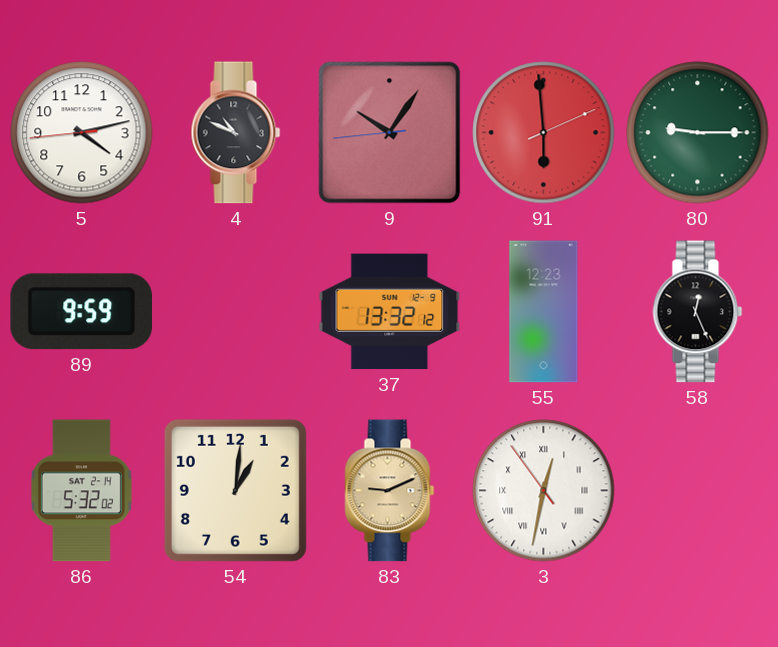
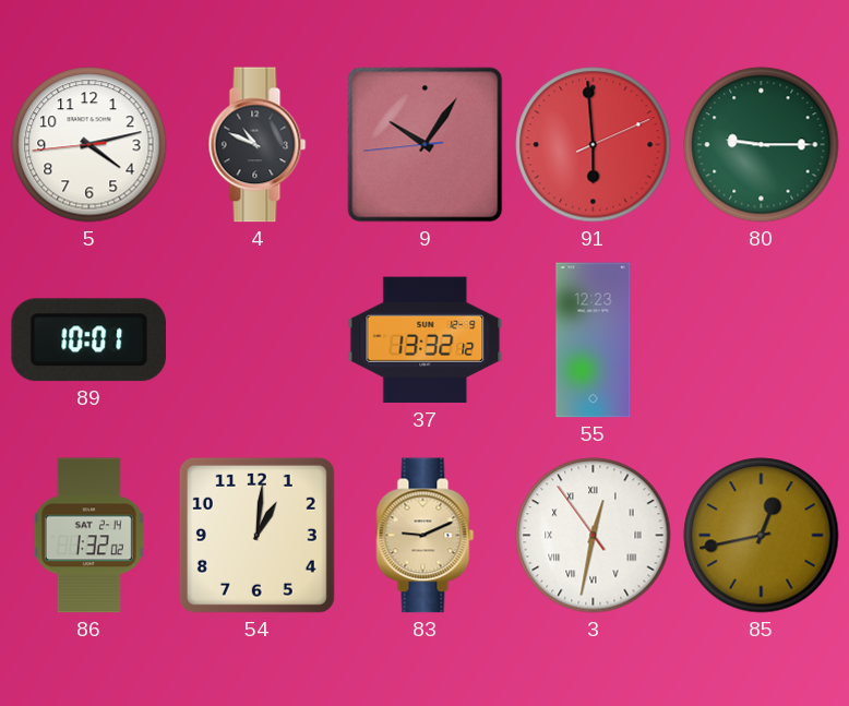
89: 9:59 -> 10:01 (88, 340)
58: 12:26 -> none (698, 312)
86: 5:32 -> 1:32 (88, 536)
85: none -> 12:43 (762, 536)
